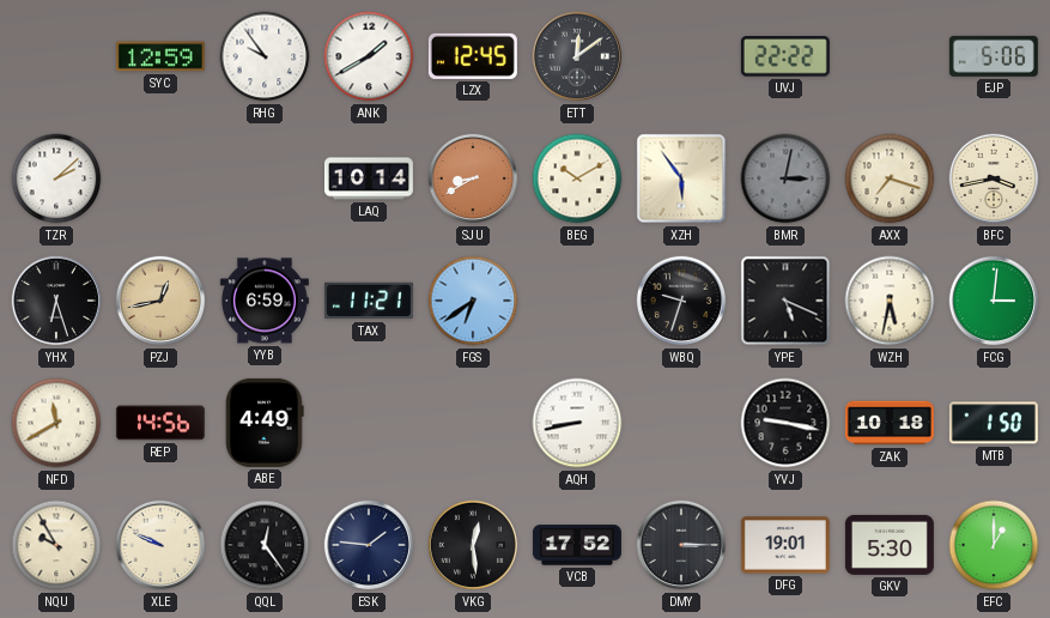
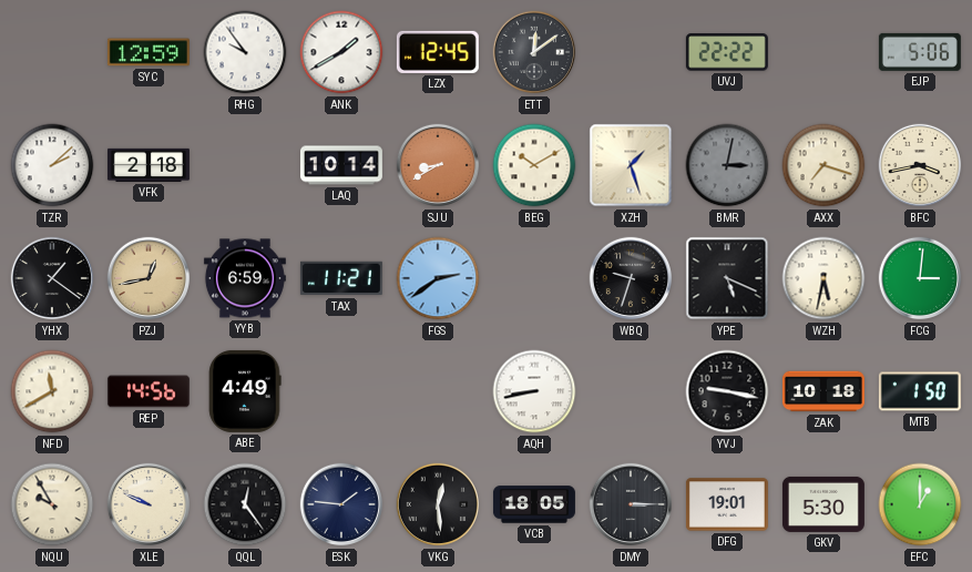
VFK: none -> 2:18 (149, 165)
XZH: 5:54 -> 1:27 (631, 165)
YHX: 6:27 -> 1:21 (52, 278)
FGS: 6:39 -> 2:39 (438, 278)
VCB: 17:52 -> 18:05 (534, 504)
